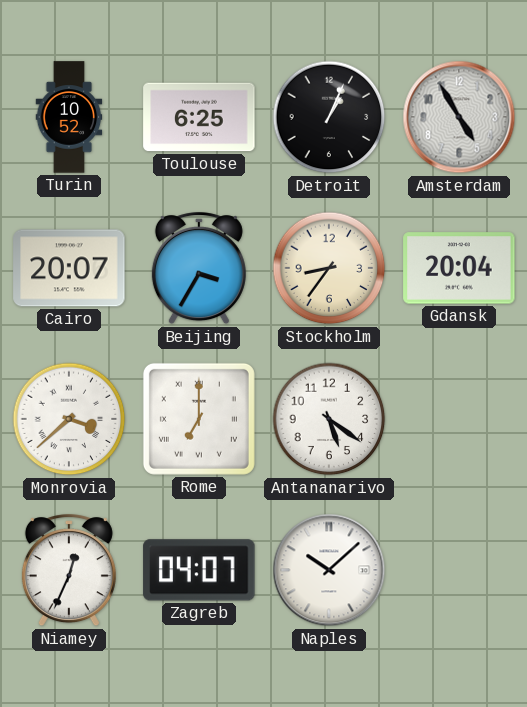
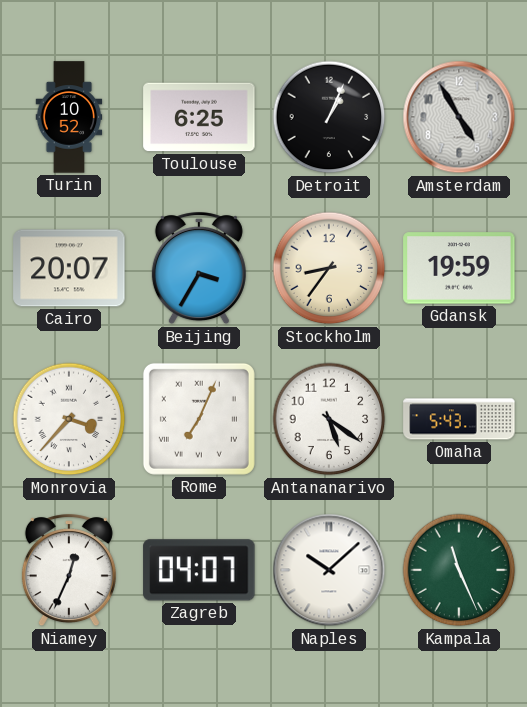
Gdansk: 20:04 -> 19:59 (459, 268)
Monrovia: 3:38 -> 3:37 (69, 419)
Rome: 7:00 -> 7:04 (199, 419)
Omaha: none -> 5:43 (459, 419)
Kampala: none -> 11:26 (459, 570)
